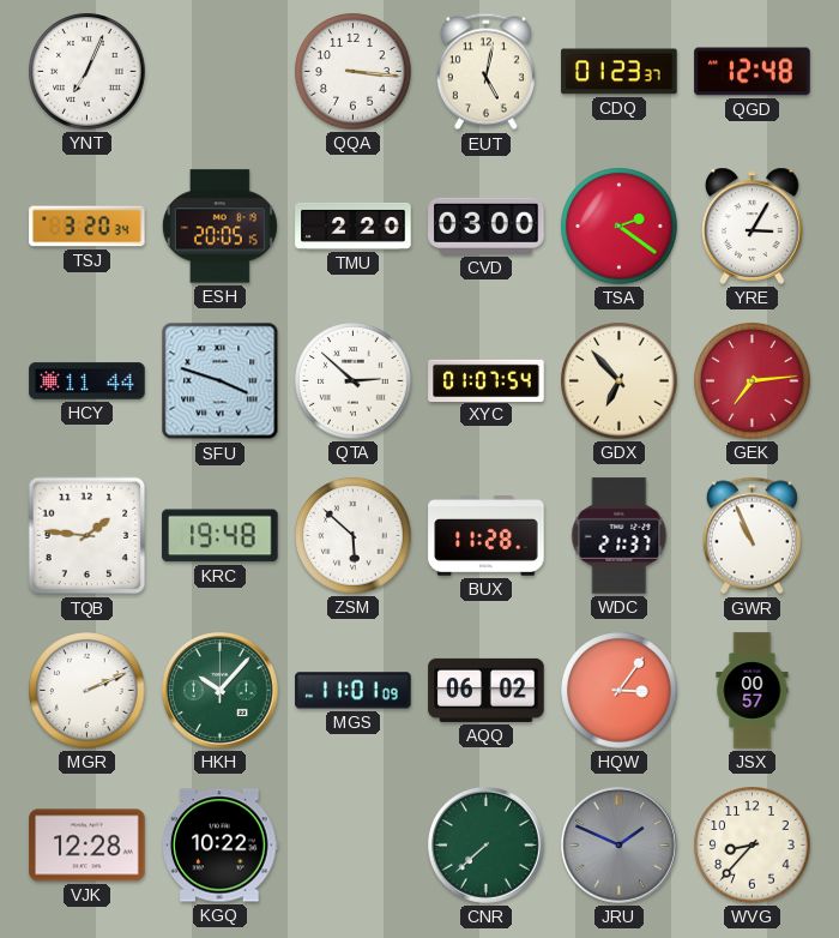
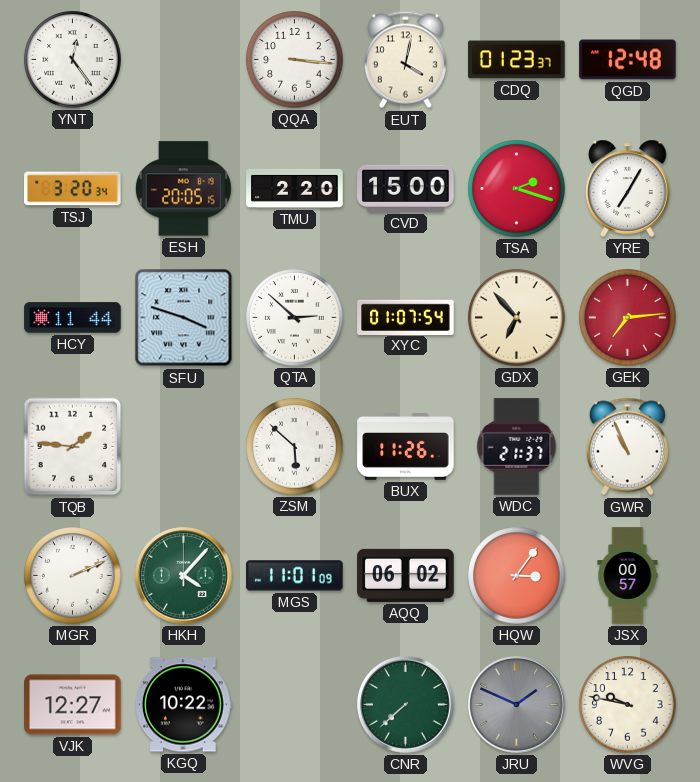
YNT: 7:04 -> 12:24 (73, 60)
EUT: 5:02 -> 4:02 (405, 60)
CVD: 03:00 -> 15:00 (406, 188)
TSA: 2:21 -> 2:18 (517, 189)
YRE: 3:05 -> 7:05 (628, 188)
KRC: 19:48 -> none (221, 536)
BUX: 11:28 -> 11:26 (406, 447)
HKH: 10:07 -> 4:07 (184, 576)
VJK: 12:28 -> 12:27 (73, 705)
WVG: 8:37 -> 9:47 (628, 705)
